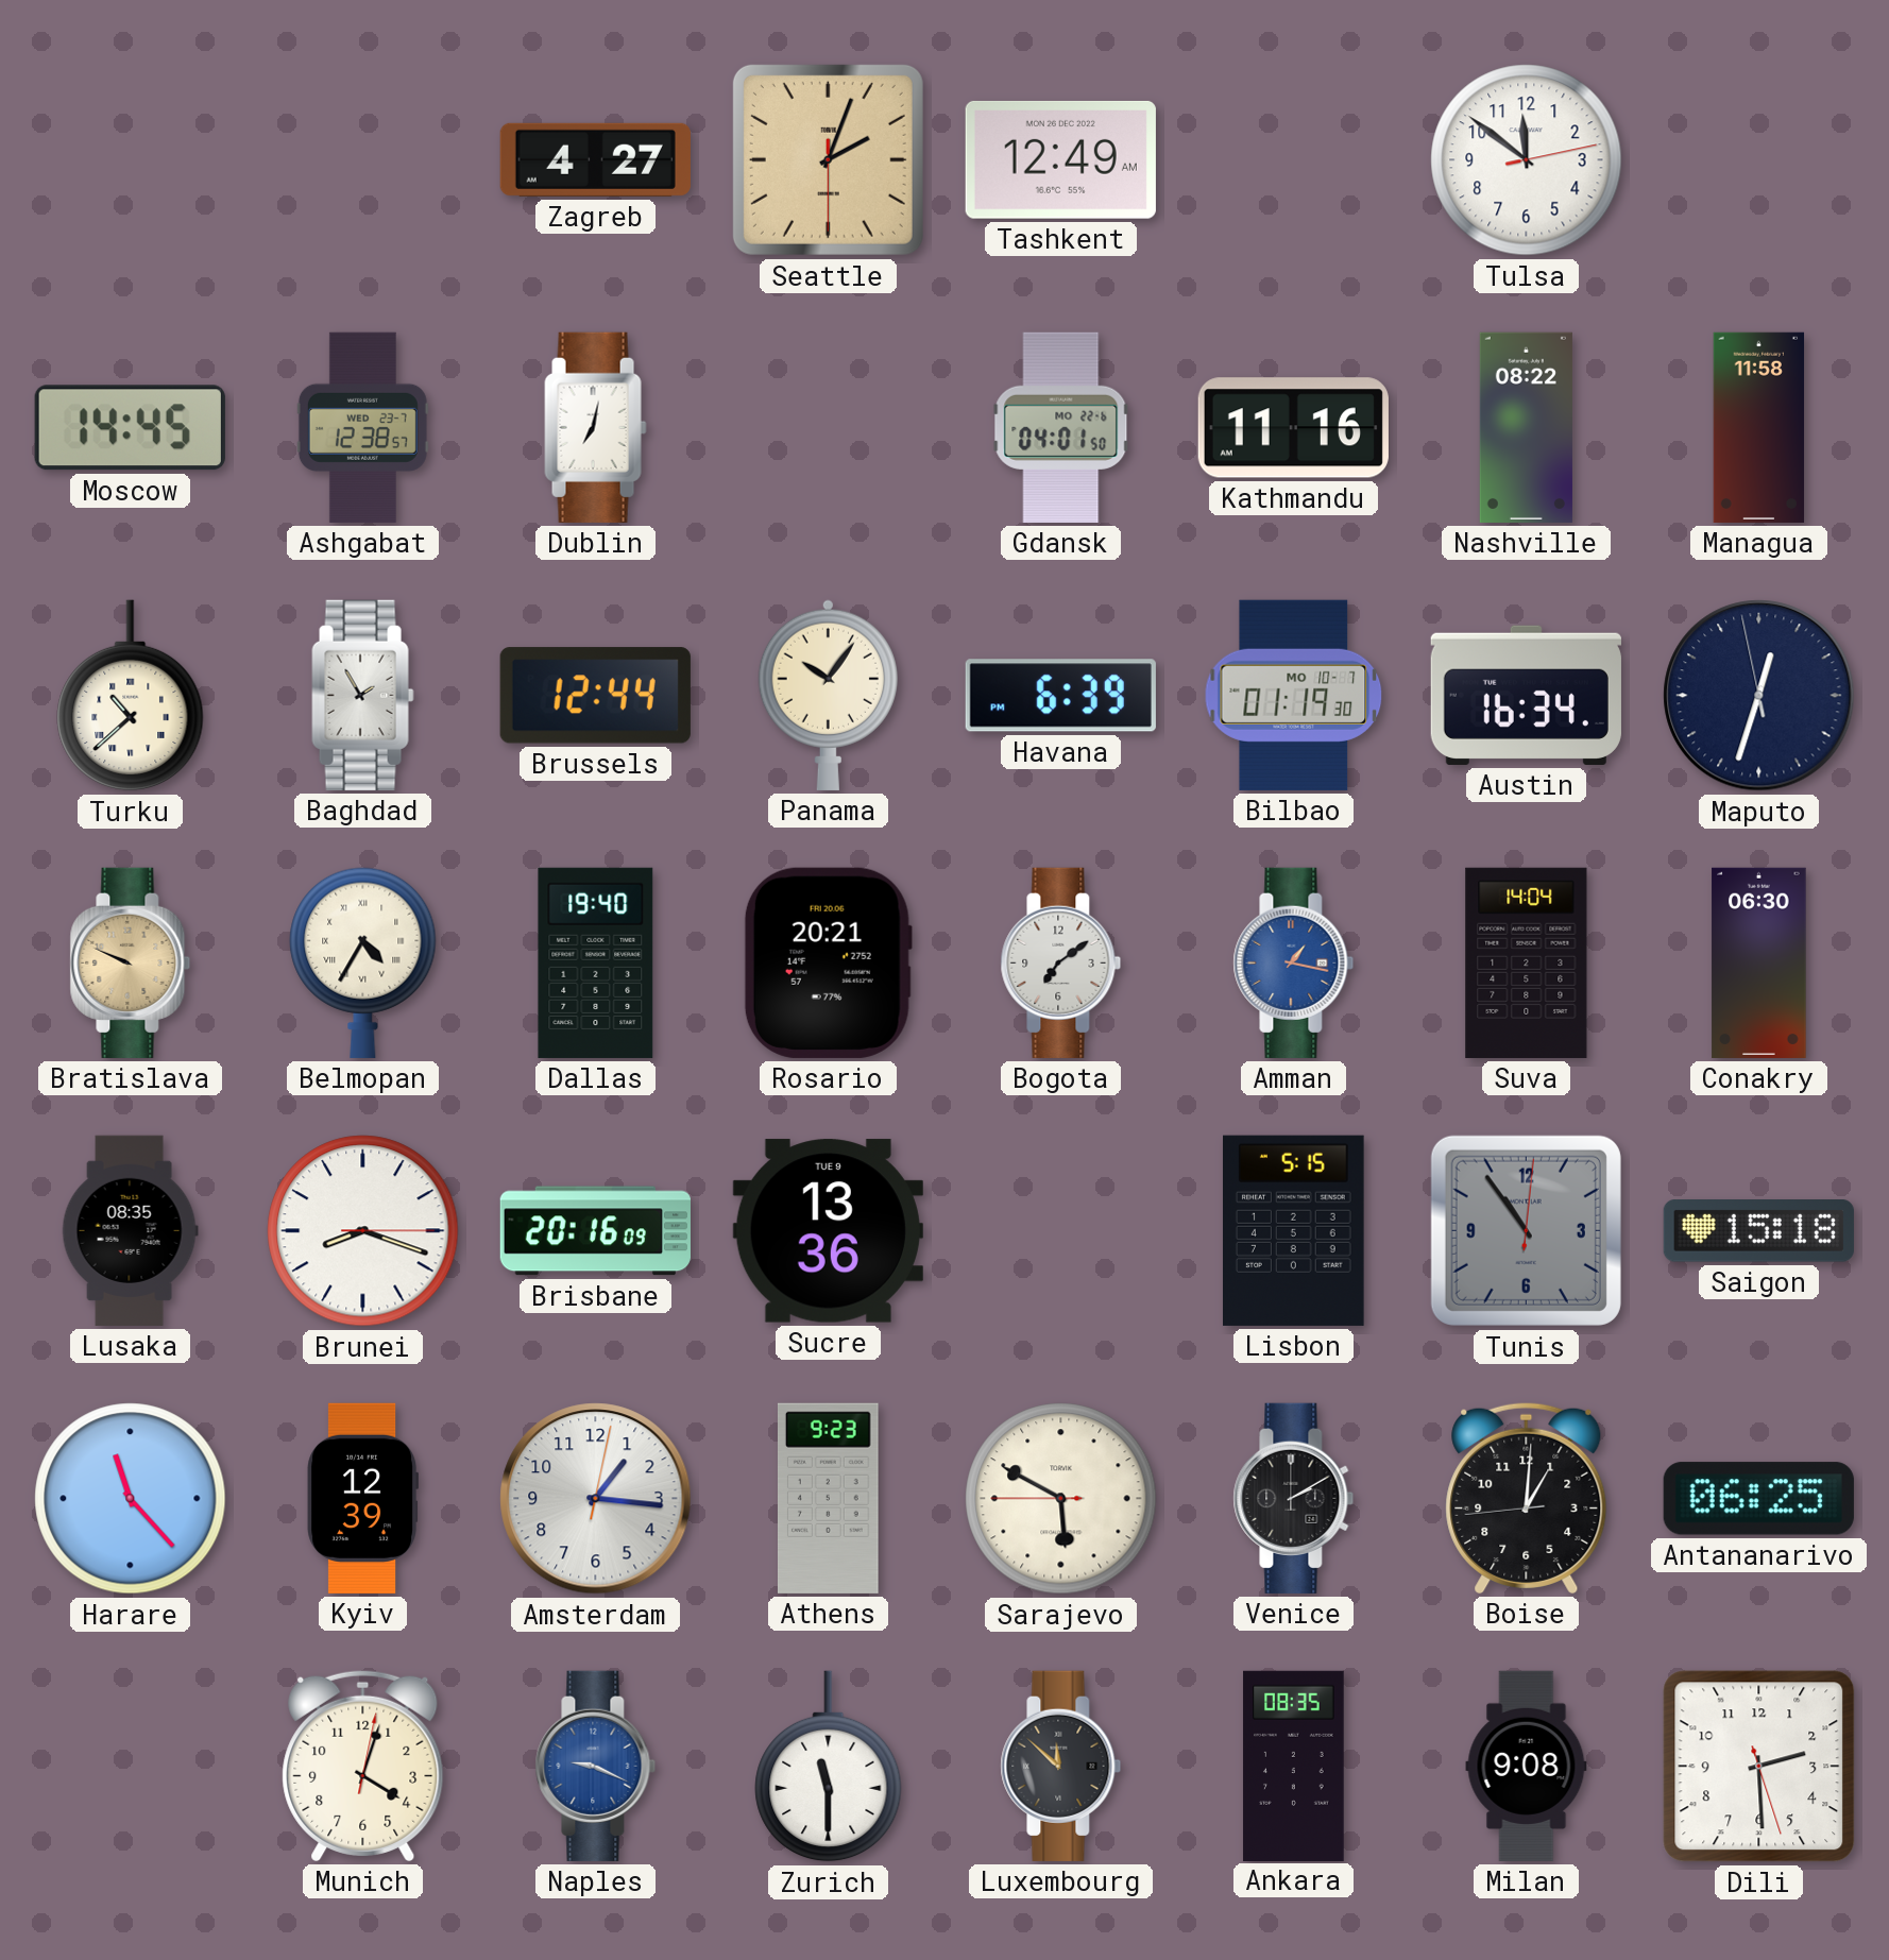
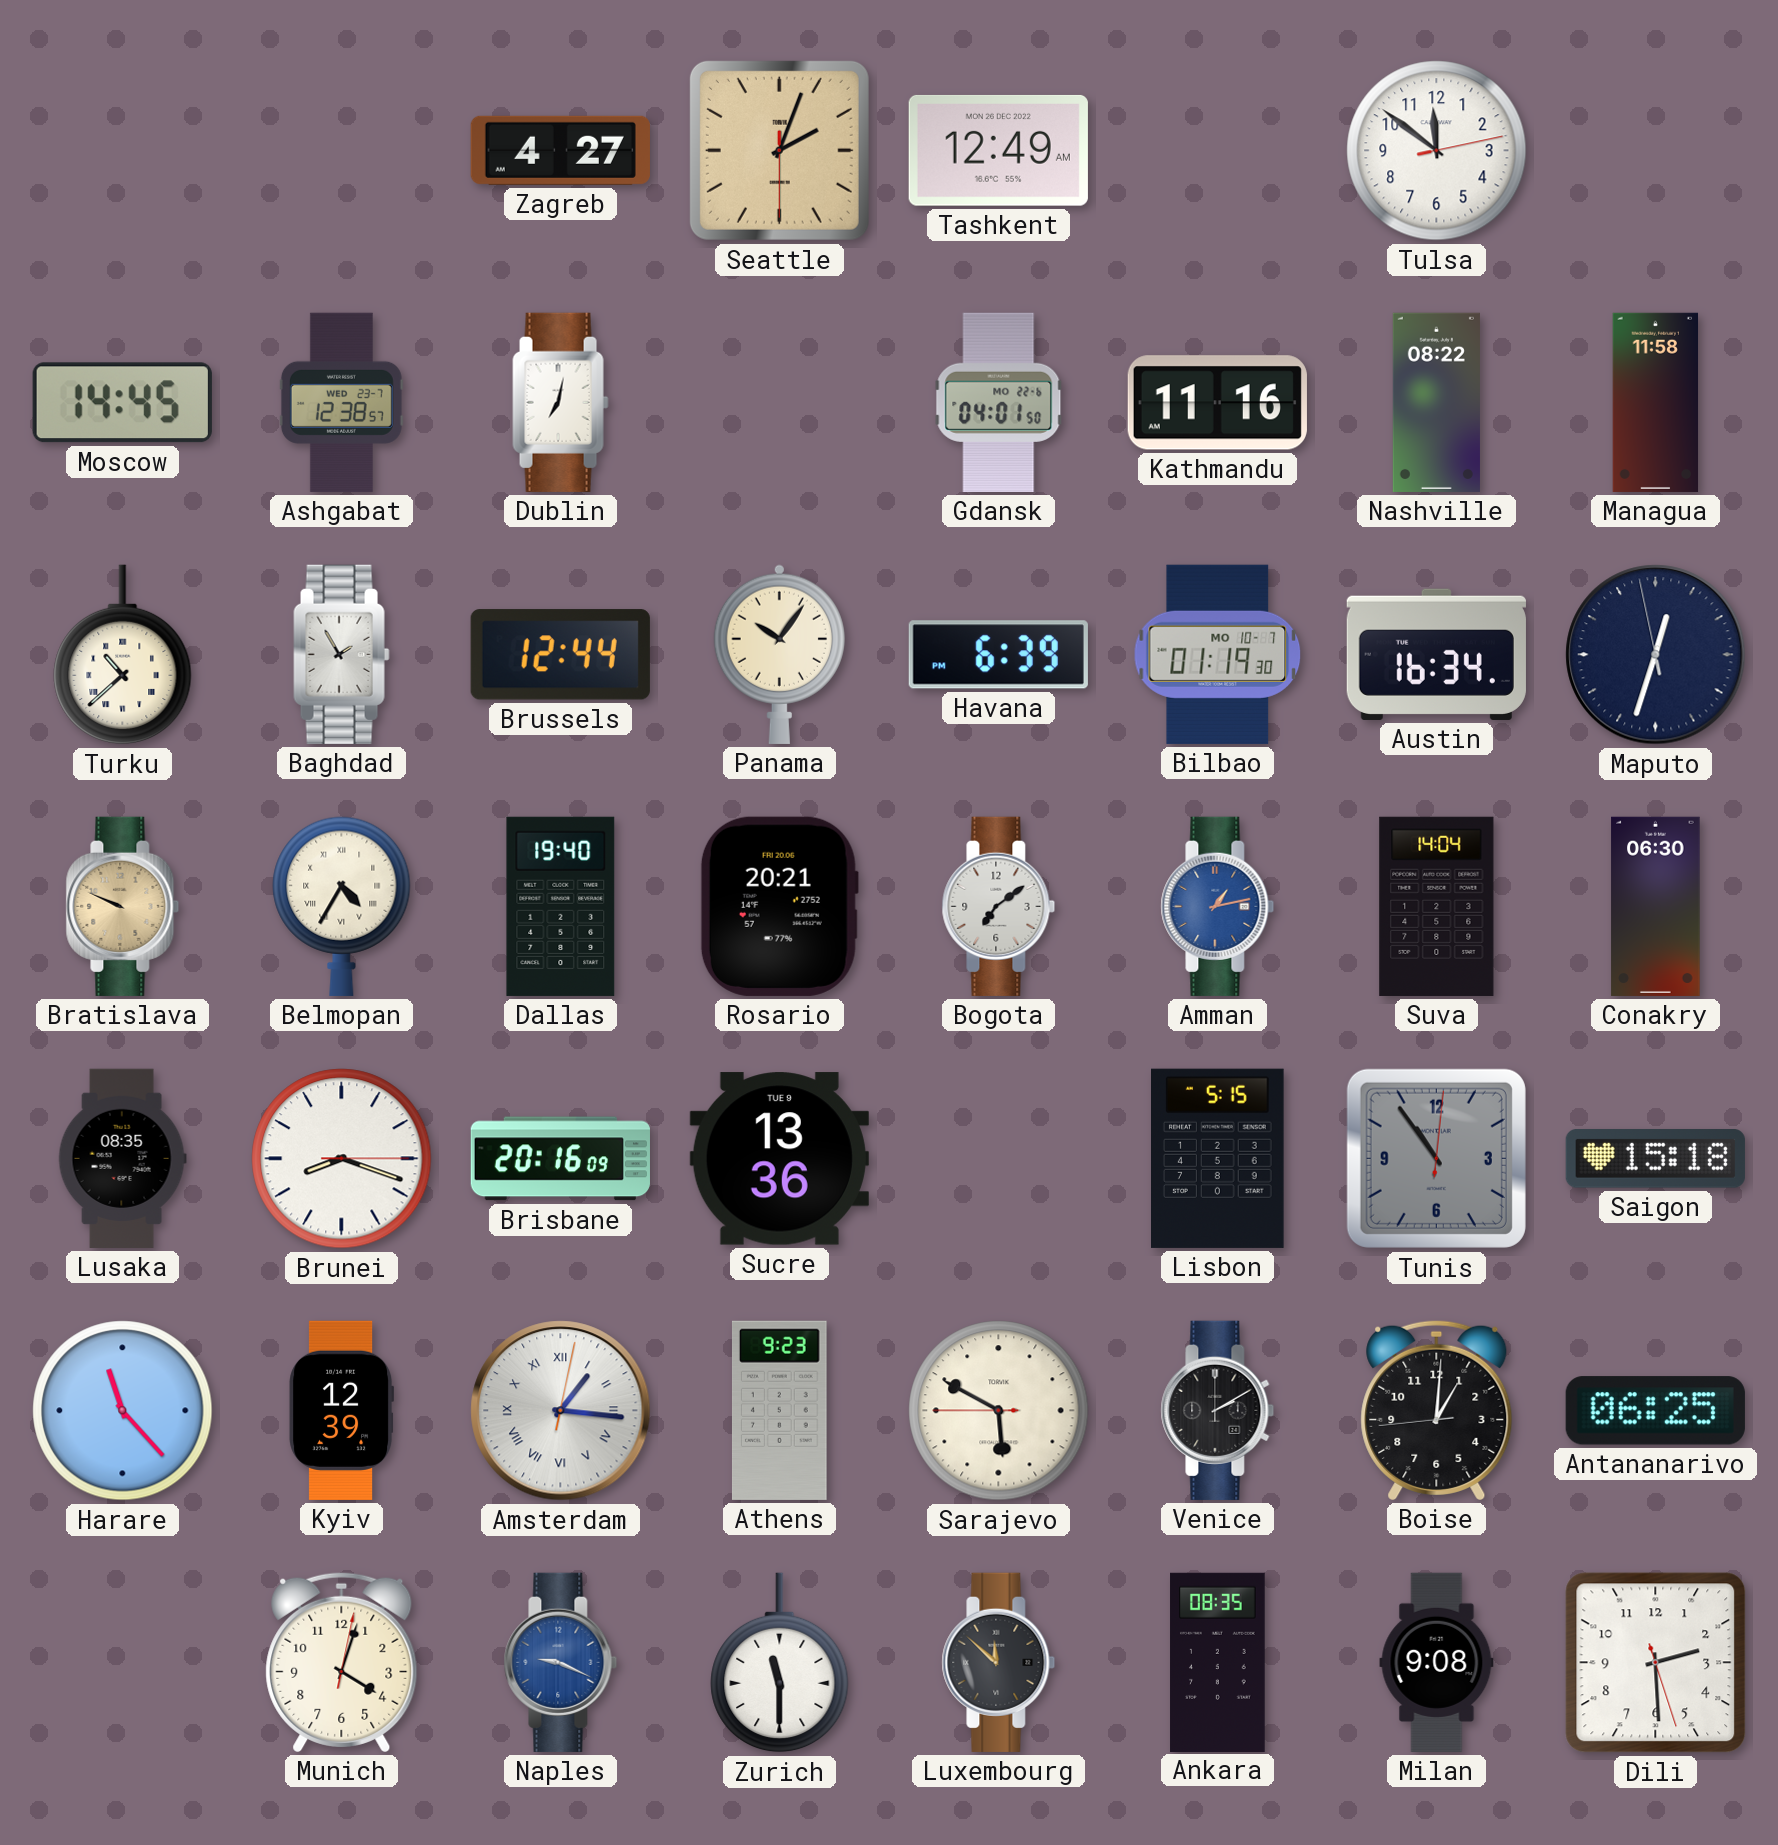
Amman: 1:17 -> 1:13 (1218, 906)
Amsterdam numerals: Arabic -> Roman (561, 1411)
